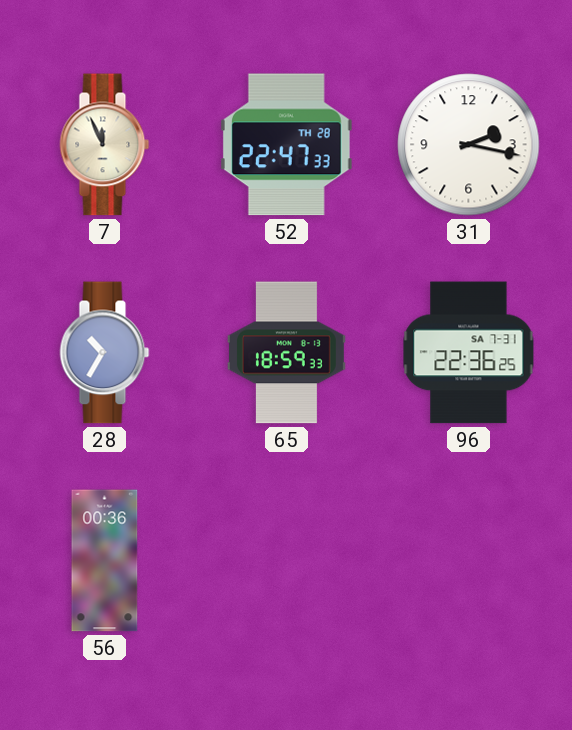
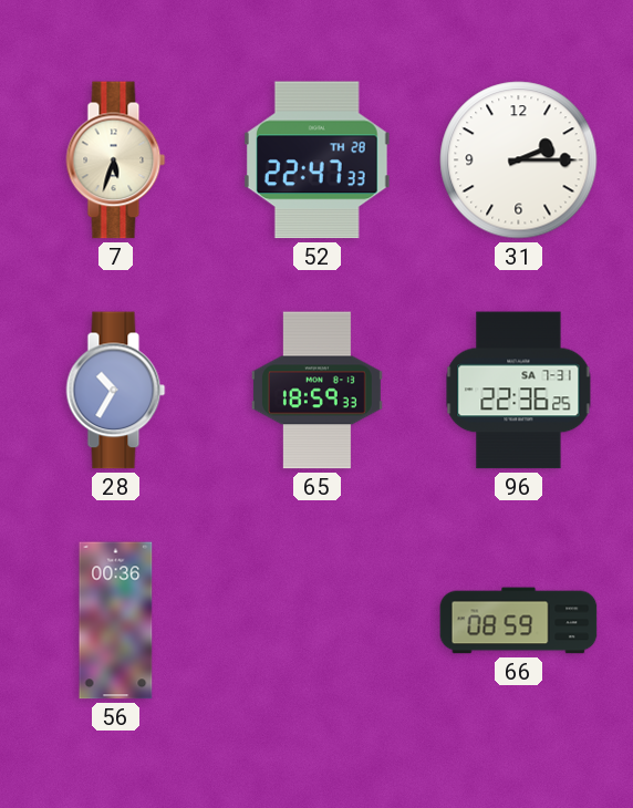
7: 11:56 -> 5:33 (116, 160)
31: 2:17 -> 2:15 (519, 160)
66: none -> 08:59 (519, 621)
